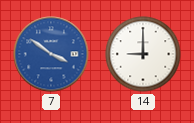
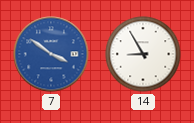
14: 9:00 -> 8:55 (143, 54)
